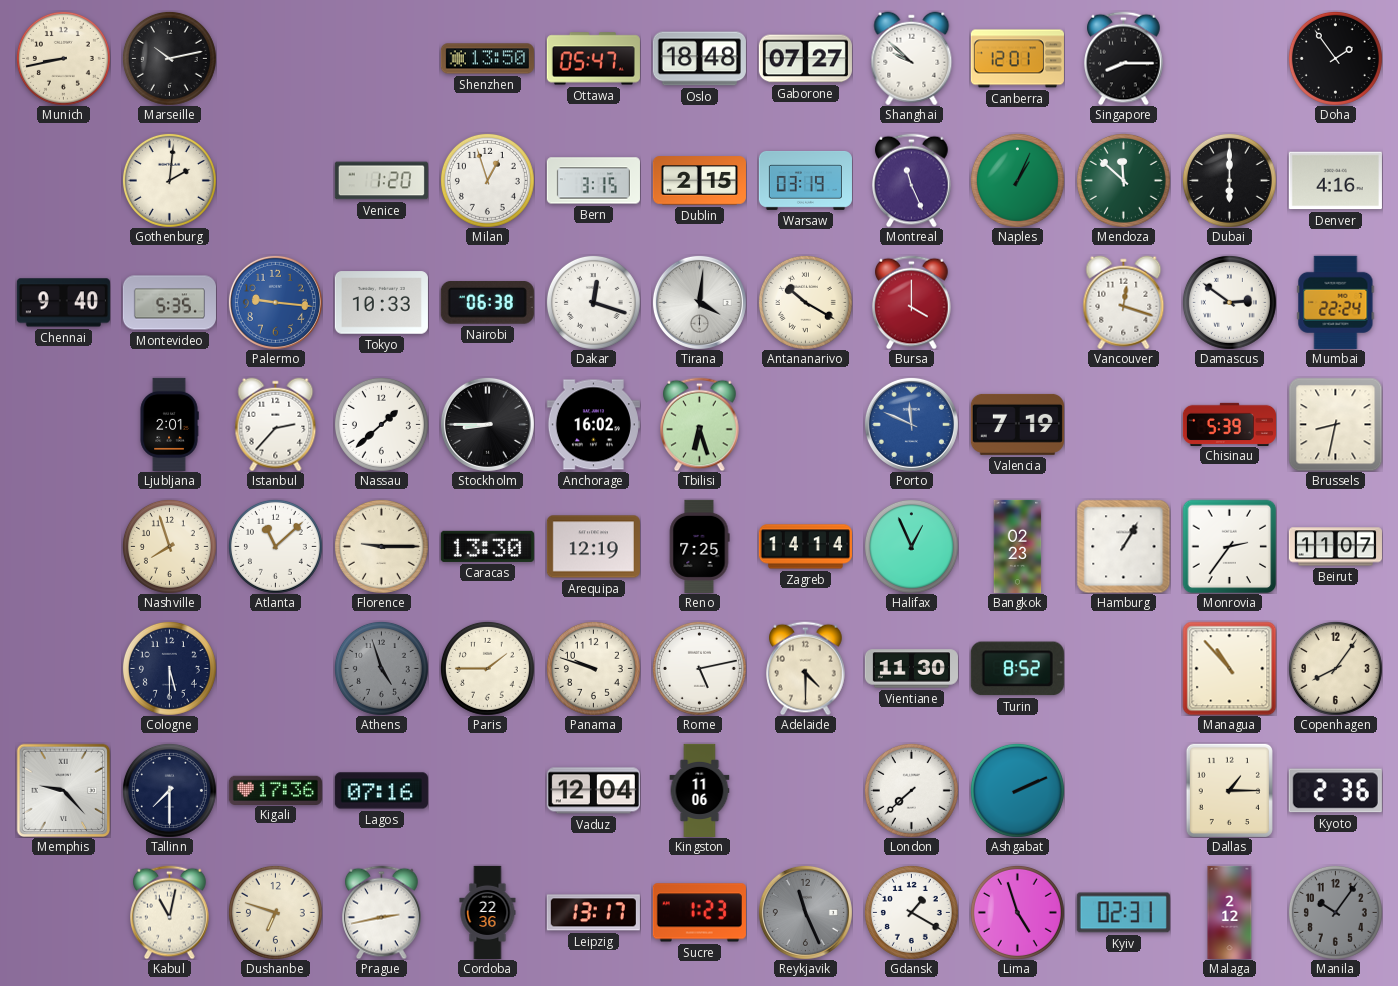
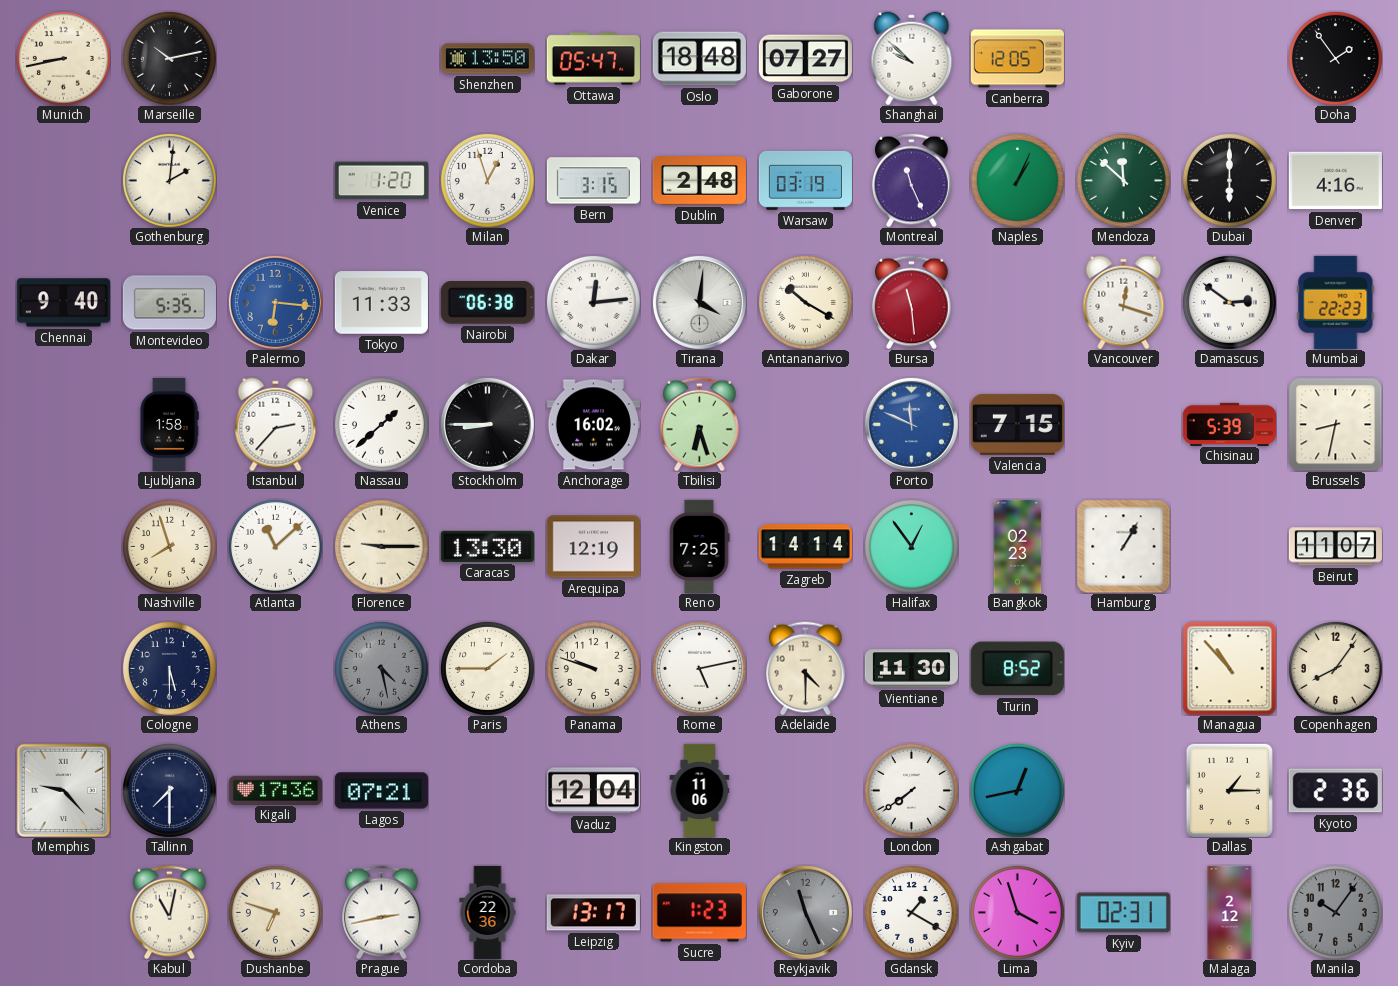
Canberra: 12:01 -> 12:05 (1017, 59)
Singapore: 8:15 -> none (1124, 58)
Dublin: 2:15 -> 2:48 (699, 181)
Palermo: 9:16 -> 6:16 (275, 302)
Tokyo: 10:33 -> 11:33 (381, 303)
Dakar: 12:18 -> 12:14 (593, 302)
Bursa: 4:00 -> 11:29 (912, 302)
Mumbai: 22:24 -> 22:23 (1336, 302)
Ljubljana: 2:01 -> 1:58 (169, 424)
Valencia: 7:19 -> 7:15 (1017, 424)
Halifax: 12:56 -> 12:54 (911, 546)
Monrovia: 2:36 -> none (1229, 546)
Athens: 4:57 -> 4:28 (381, 668)
Lagos: 07:16 -> 07:21 (381, 791)
London: 7:38 -> 7:39 (911, 790)
Ashgabat: 2:11 -> 12:43 (1017, 790)
Lima: 4:57 -> 3:57 (1017, 912)
